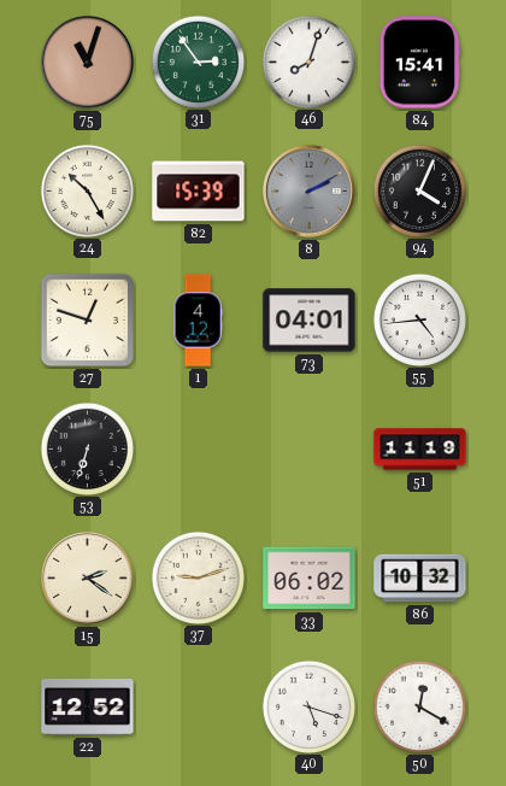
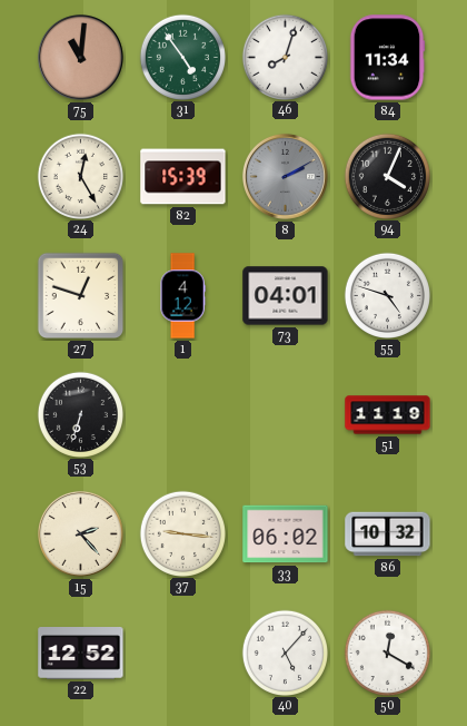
75: 11:03 -> 11:01 (80, 57)
31: 2:54 -> 4:54 (182, 57)
84: 15:41 -> 11:34 (387, 58)
24: 10:25 -> 12:25 (80, 176)
55: 4:44 -> 4:48 (387, 295)
15: 2:21 -> 2:23 (80, 533)
37: 9:12 -> 9:16 (182, 533)
40: 5:18 -> 5:07 (285, 653)
